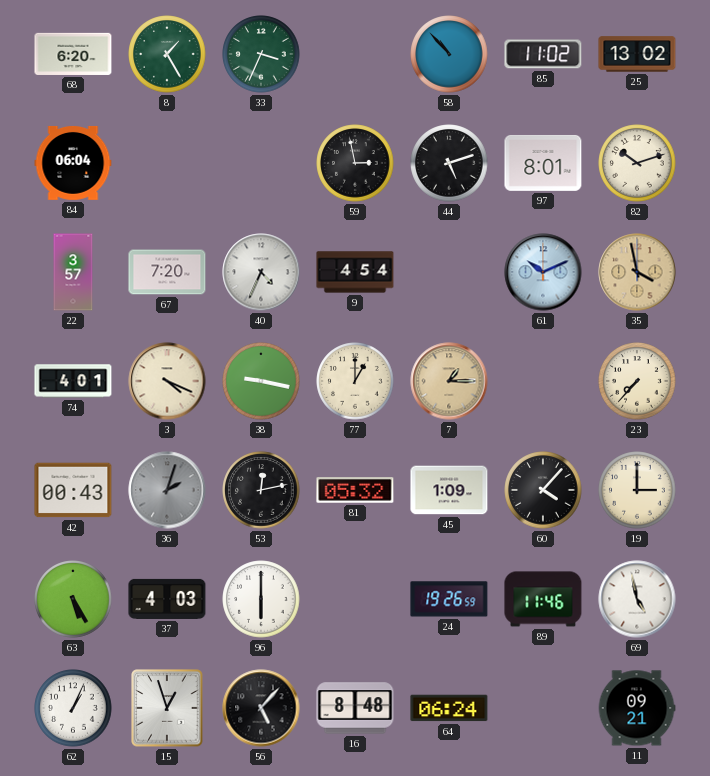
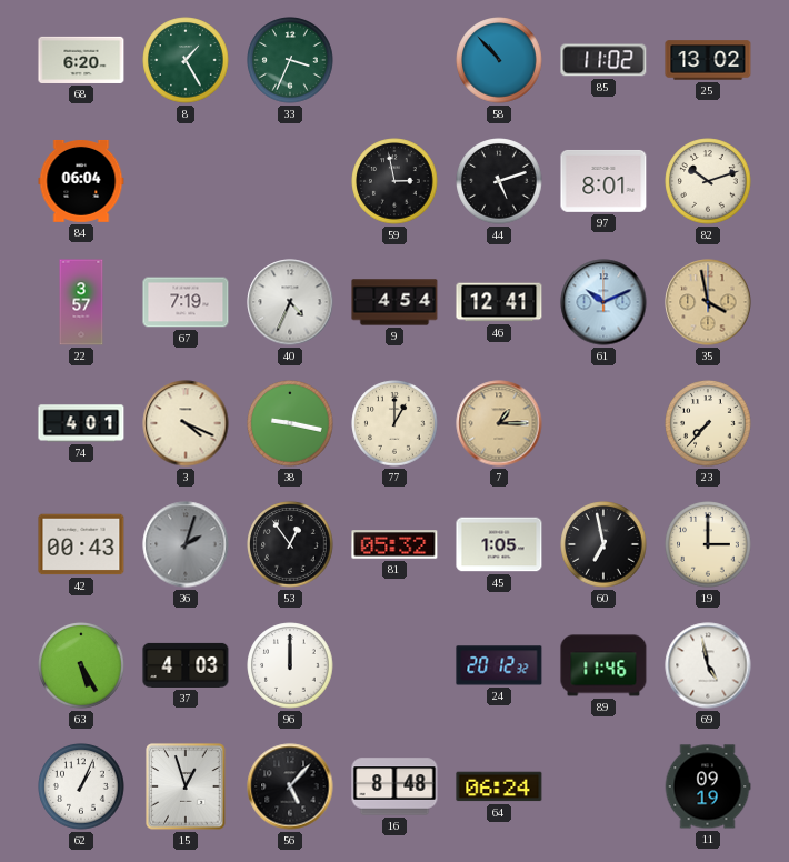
67: 7:20 -> 7:19 (186, 302)
46: none -> 12:41 (499, 302)
53: 12:13 -> 12:54 (290, 544)
45: 1:09 -> 1:05 (499, 544)
60: 4:07 -> 6:58 (603, 544)
96: 6:00 -> 12:00 (290, 665)
24: 19:26 -> 20:12 (499, 665)
11: 09:21 -> 09:19 (708, 786)
